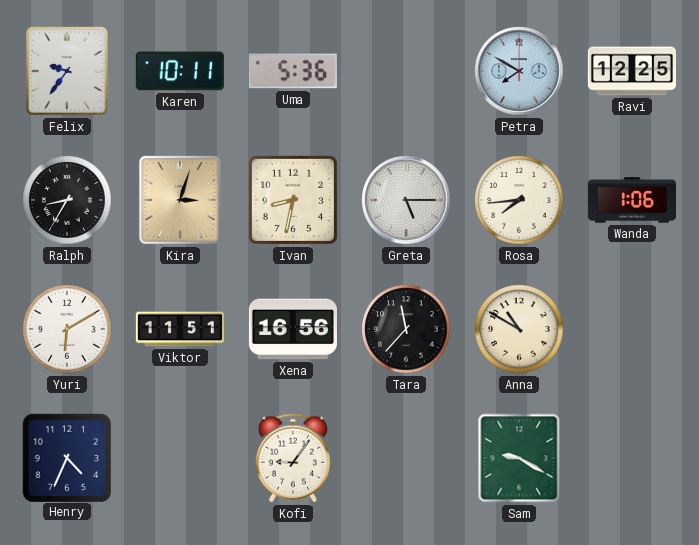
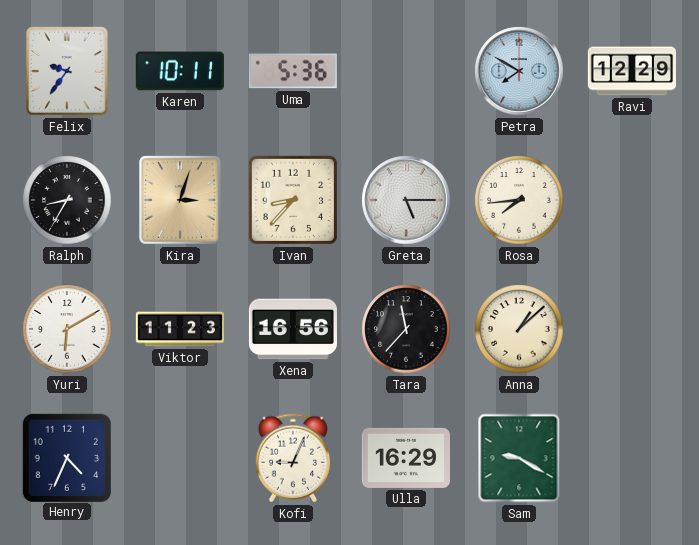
Ravi: 12:25 -> 12:29 (631, 71)
Ivan: 8:32 -> 8:37 (293, 200)
Wanda: 1:06 -> none (631, 200)
Viktor: 11:51 -> 11:23 (179, 329)
Anna: 10:50 -> 1:08 (519, 329)
Kofi: 9:06 -> 9:04 (293, 458)
Ulla: none -> 16:29 (406, 458)
